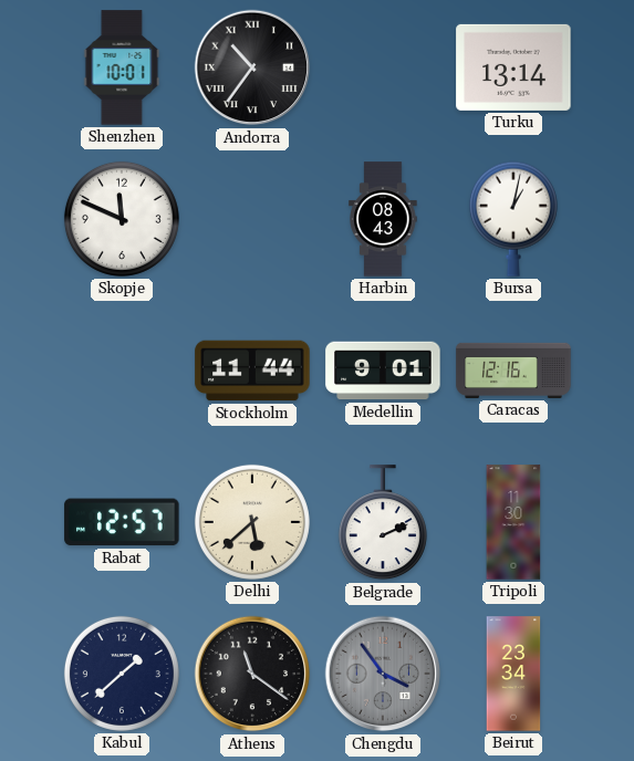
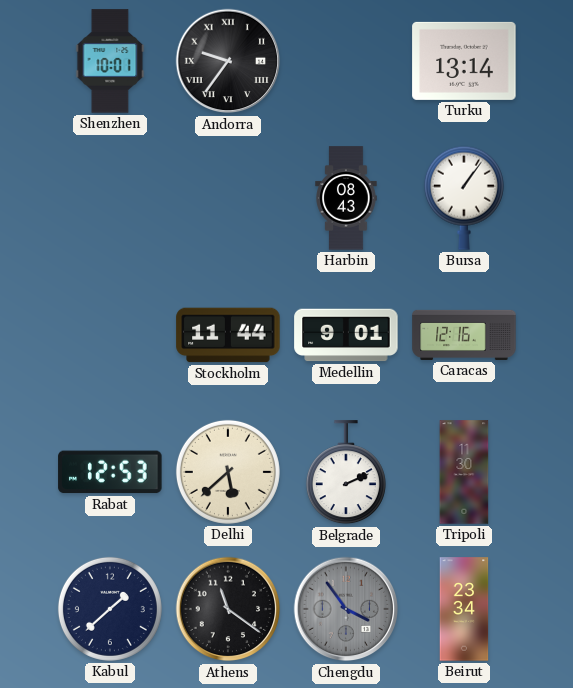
Andorra: 10:36 -> 9:36 (228, 61)
Skopje: 11:49 -> none (122, 219)
Bursa: 1:02 -> 1:06 (464, 198)
Rabat: 12:57 -> 12:53 (110, 472)
